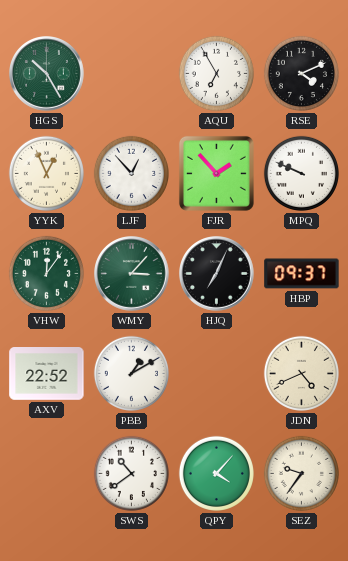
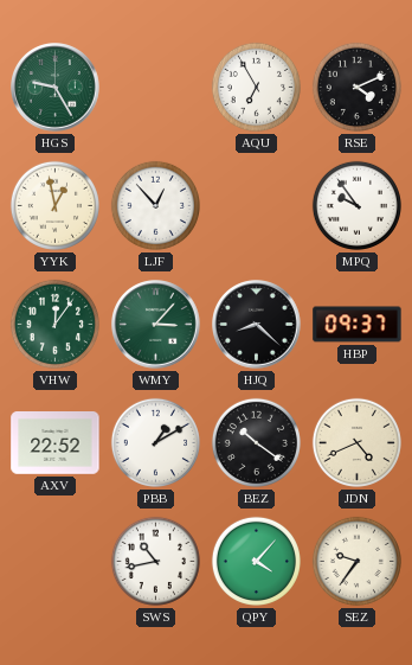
HGS: 10:25 -> 9:25 (56, 88)
YYK: 12:56 -> 12:58 (54, 205)
FJR: 1:53 -> none (216, 173)
MPQ: 9:49 -> 9:54 (356, 205)
HJQ: 7:04 -> 8:22 (257, 325)
BEZ: none -> 10:21 (256, 442)
SWS: 10:39 -> 10:43 (155, 561)
